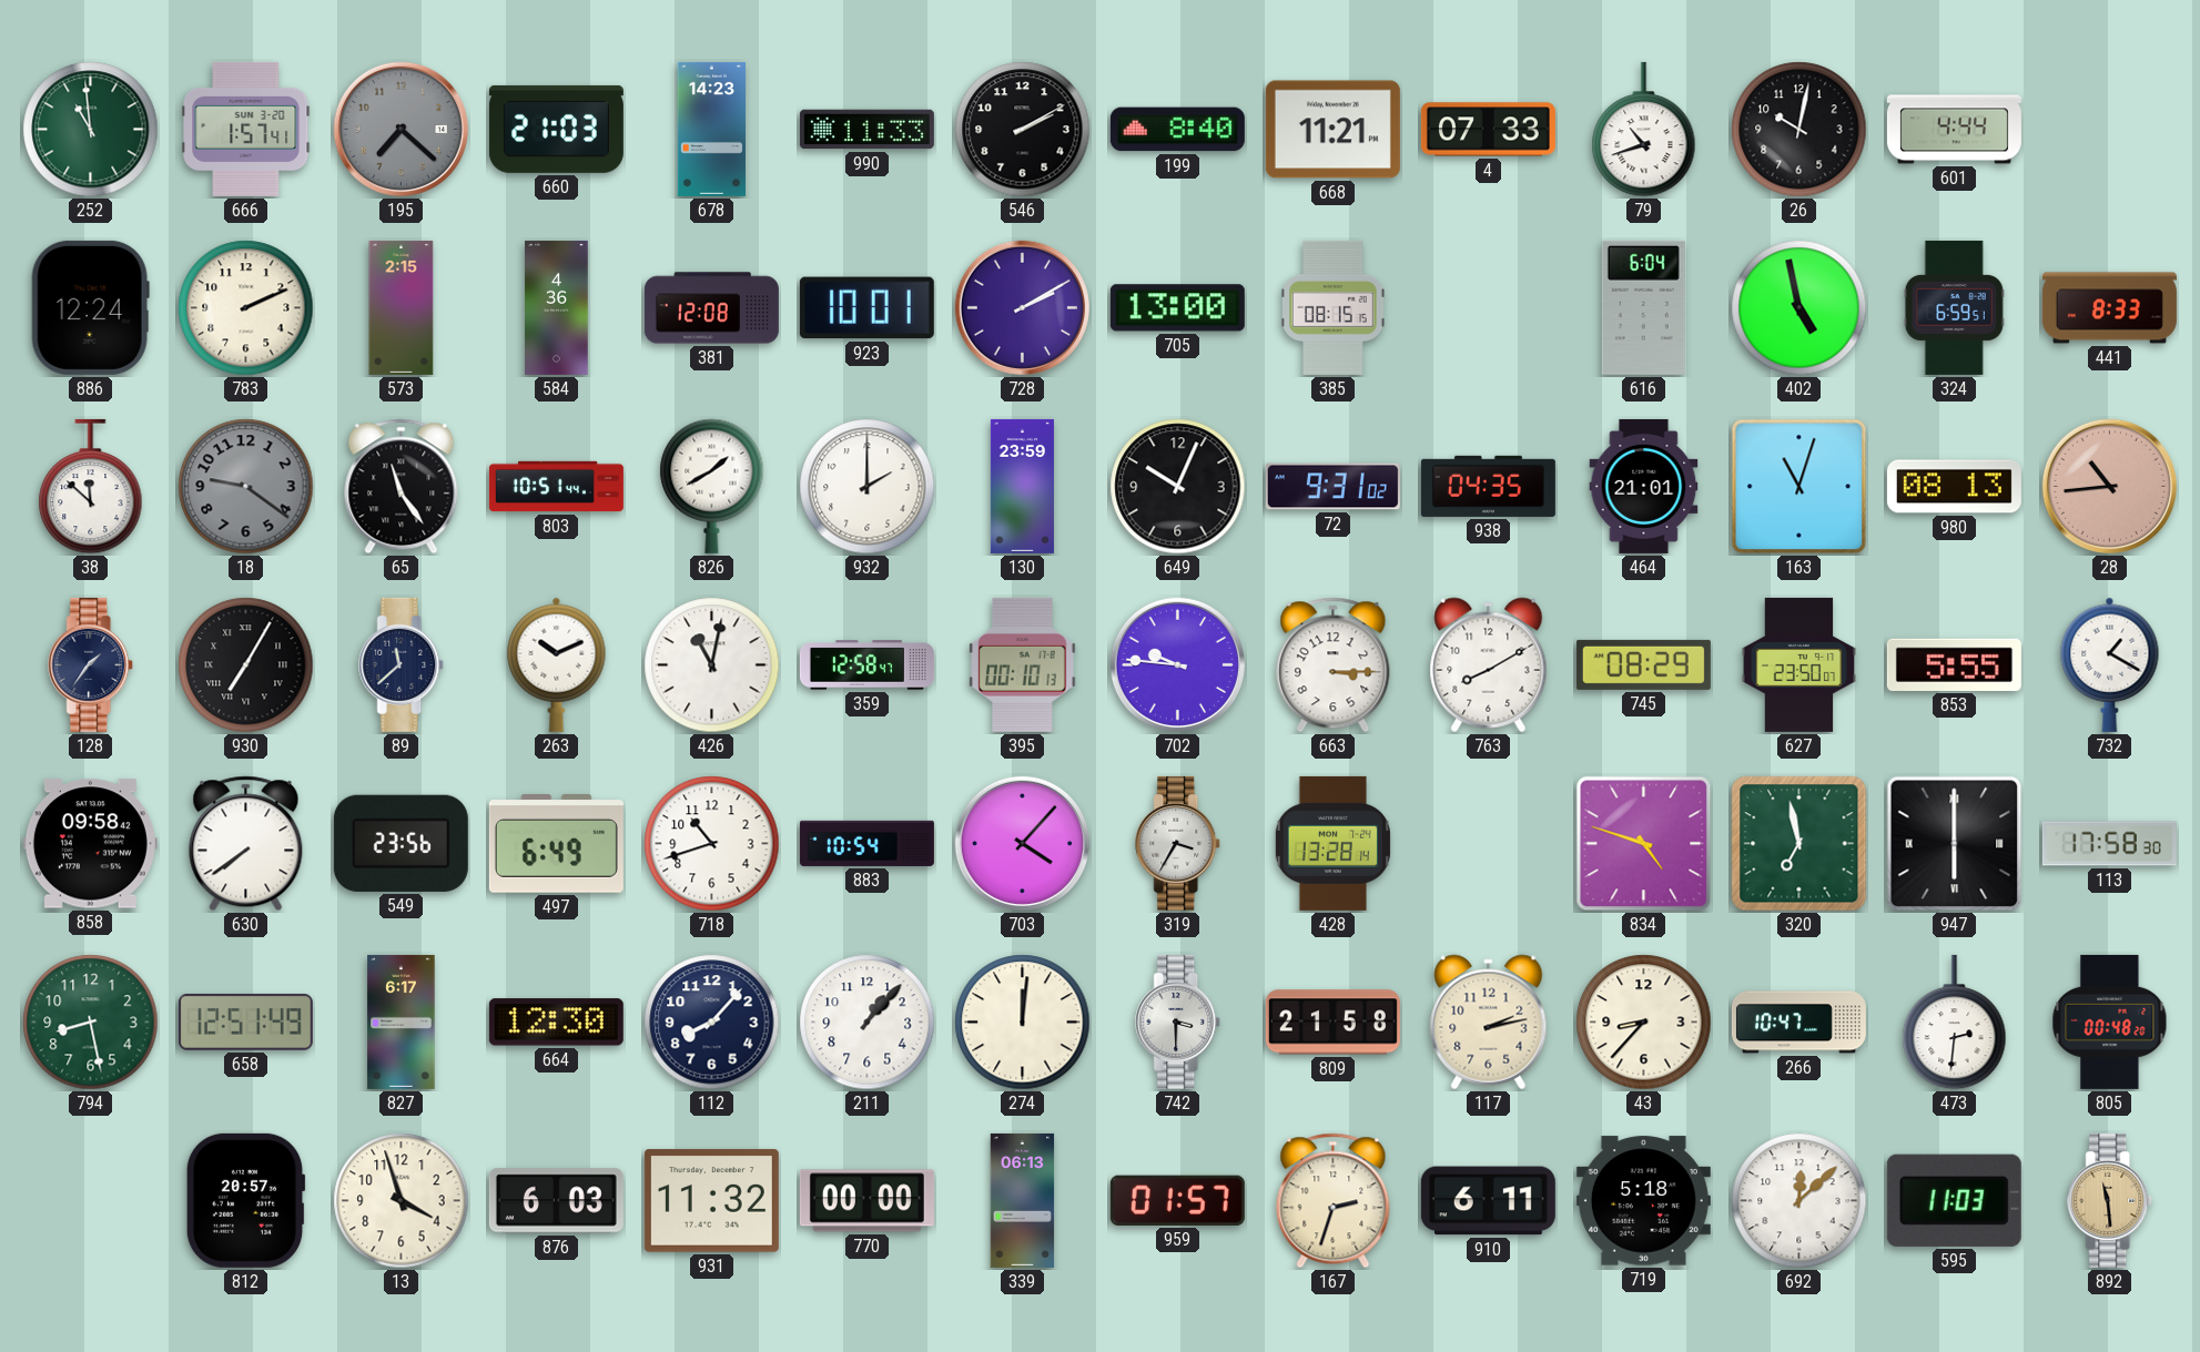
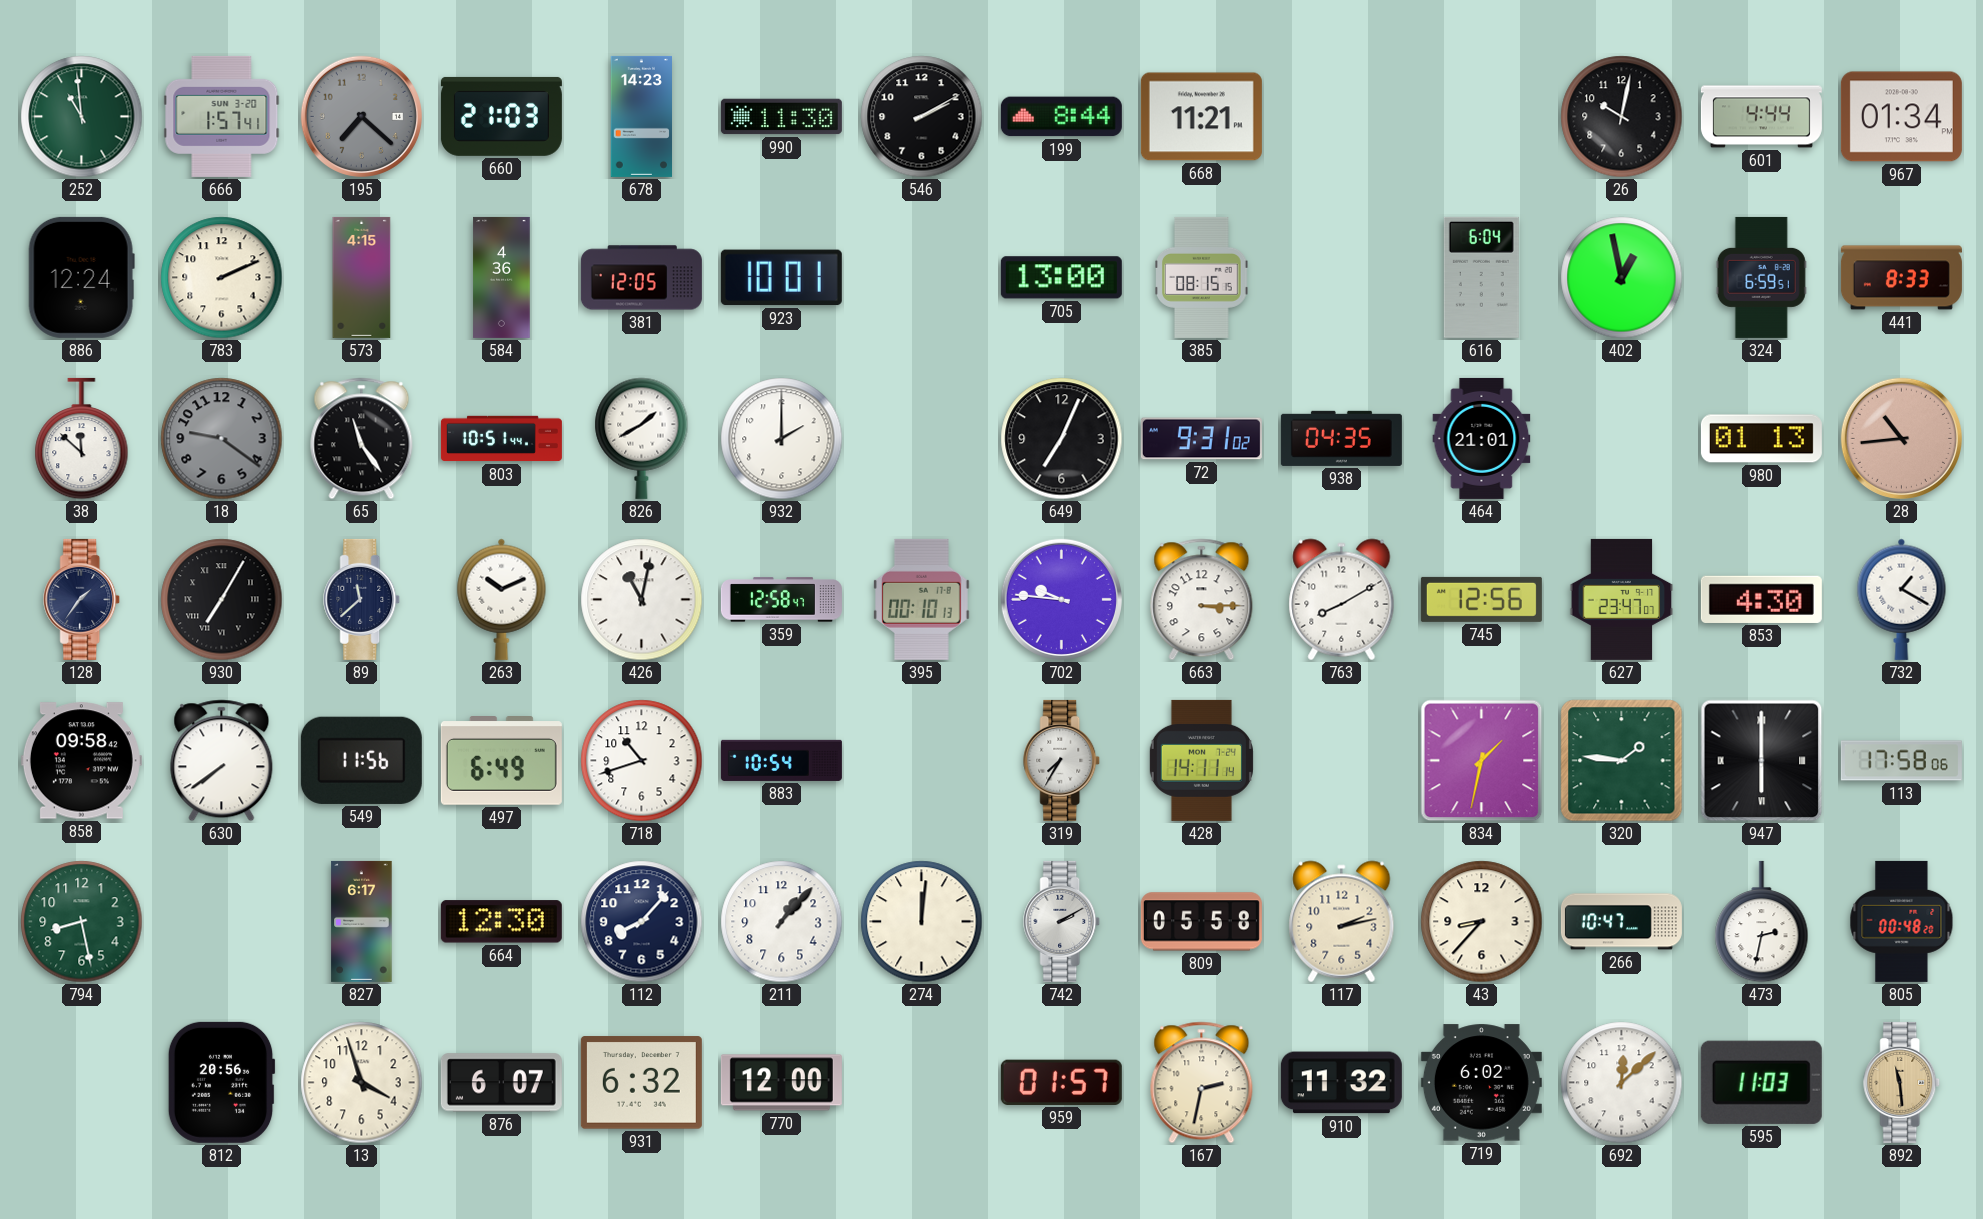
990: 11:33 -> 11:30 (781, 117)
199: 8:40 -> 8:44 (1061, 117)
4: 07:33 -> none (1488, 130)
79: 10:42 -> none (1644, 130)
967: none -> 01:34 (1901, 117)
573: 2:15 -> 4:15 (362, 277)
381: 12:08 -> 12:05 (641, 278)
728: 2:10 -> none (1022, 307)
402: 4:58 -> 12:58 (1622, 278)
130: 23:59 -> none (1022, 486)
649: 10:04 -> 7:04 (1062, 439)
163: 11:03 -> none (1799, 487)
980: 08:13 -> 01:13 (1761, 439)
745: 08:29 -> 12:56 (1481, 599)
627: 23:50 -> 23:47 (1622, 599)
853: 5:55 -> 4:30 (1761, 599)
549: 23:56 -> 11:56 (361, 760)
703: 4:07 -> none (1022, 843)
319: 3:35 -> 7:35 (1062, 760)
428: 13:28 -> 14:11 (1201, 760)
834: 4:48 -> 1:32 (1482, 761)
320: 6:58 -> 1:46 (1622, 761)
113: 17:58:30 -> 17:58:06 (1901, 761)
658: 12:51 -> none (245, 1023)
742: 3:30 -> 2:10 (1062, 921)
809: 21:58 -> 05:58 (1201, 922)
473: 2:31 -> 2:32 (1762, 922)
812: 20:57 -> 20:56 (221, 1082)
876: 6:03 -> 6:07 (501, 1083)
931: 11:32 -> 6:32 (641, 1083)
770: 00:00 -> 12:00 (781, 1083)
339: 06:13 -> none (1023, 1200)
167: 2:33 -> 2:32 (1202, 1083)
910: 6:11 -> 11:32 (1341, 1083)
719: 5:18 -> 6:02 (1481, 1083)
